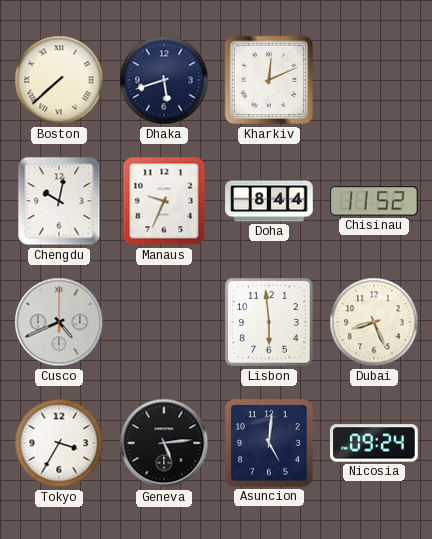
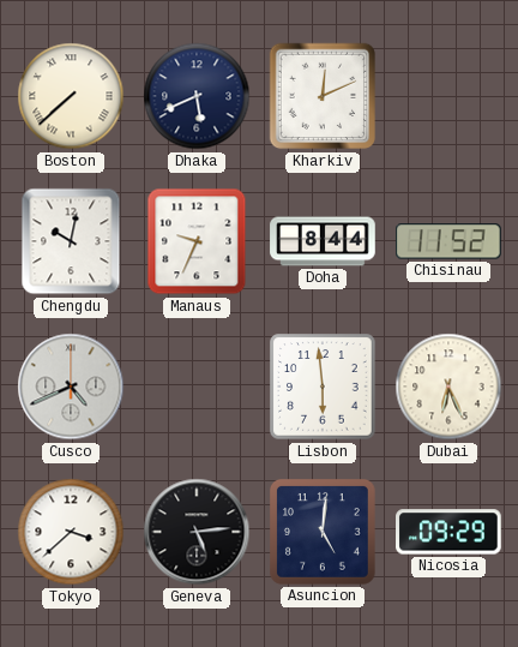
Dhaka: 5:42 -> 5:41 (197, 96)
Dubai: 8:26 -> 6:26 (448, 387)
Tokyo: 3:35 -> 3:38 (71, 532)
Nicosia: 09:24 -> 09:29 (448, 532)
